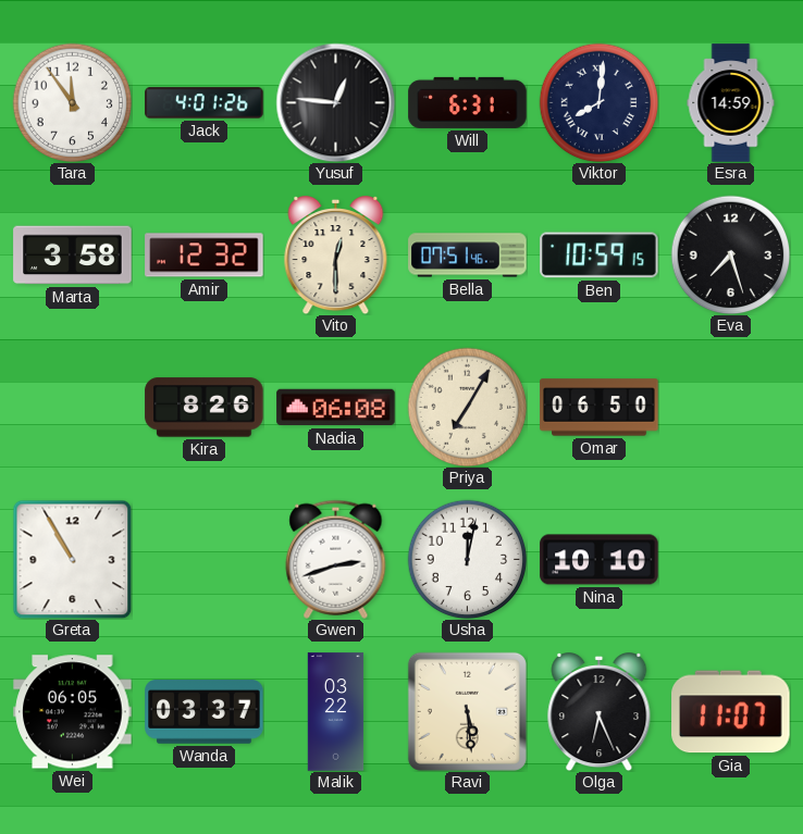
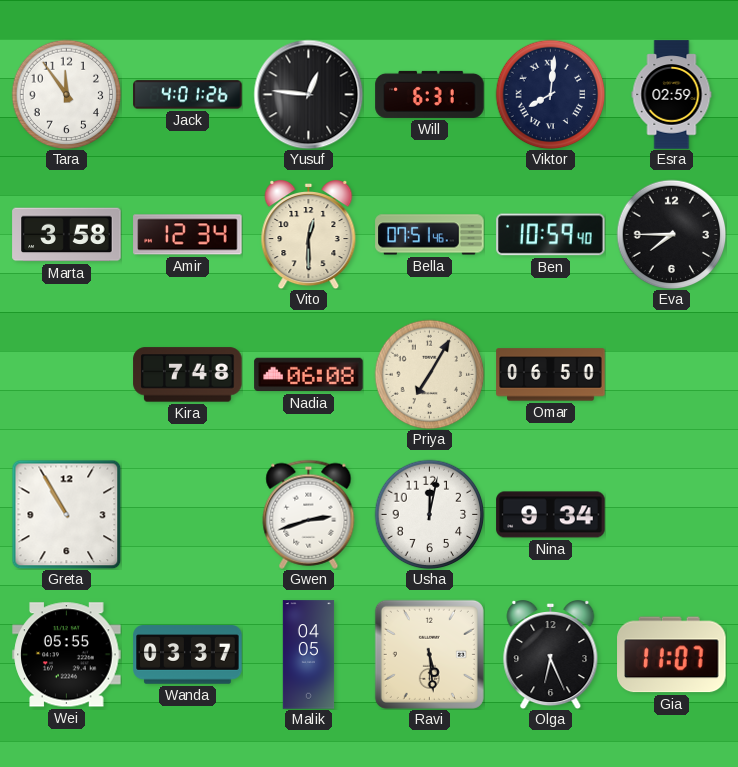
Esra: 14:59 -> 02:59 (672, 95)
Amir: 12:32 -> 12:34 (188, 235)
Ben: 10:59:15 -> 10:59:40 (551, 235)
Eva: 7:27 -> 7:45 (671, 234)
Kira: 8:26 -> 7:48 (188, 375)
Nina: 10:10 -> 9:34 (551, 515)
Wei: 06:05 -> 05:55 (67, 655)
Malik: 03:22 -> 04:05 (309, 655)
